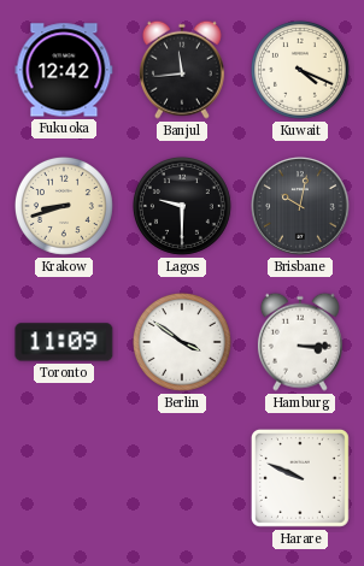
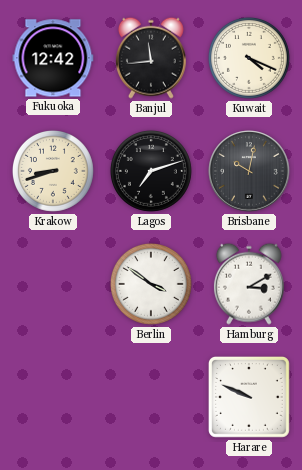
Lagos: 9:30 -> 7:12 (151, 171)
Toronto: 11:09 -> none (64, 342)
Hamburg: 3:15 -> 3:10 (249, 284)
